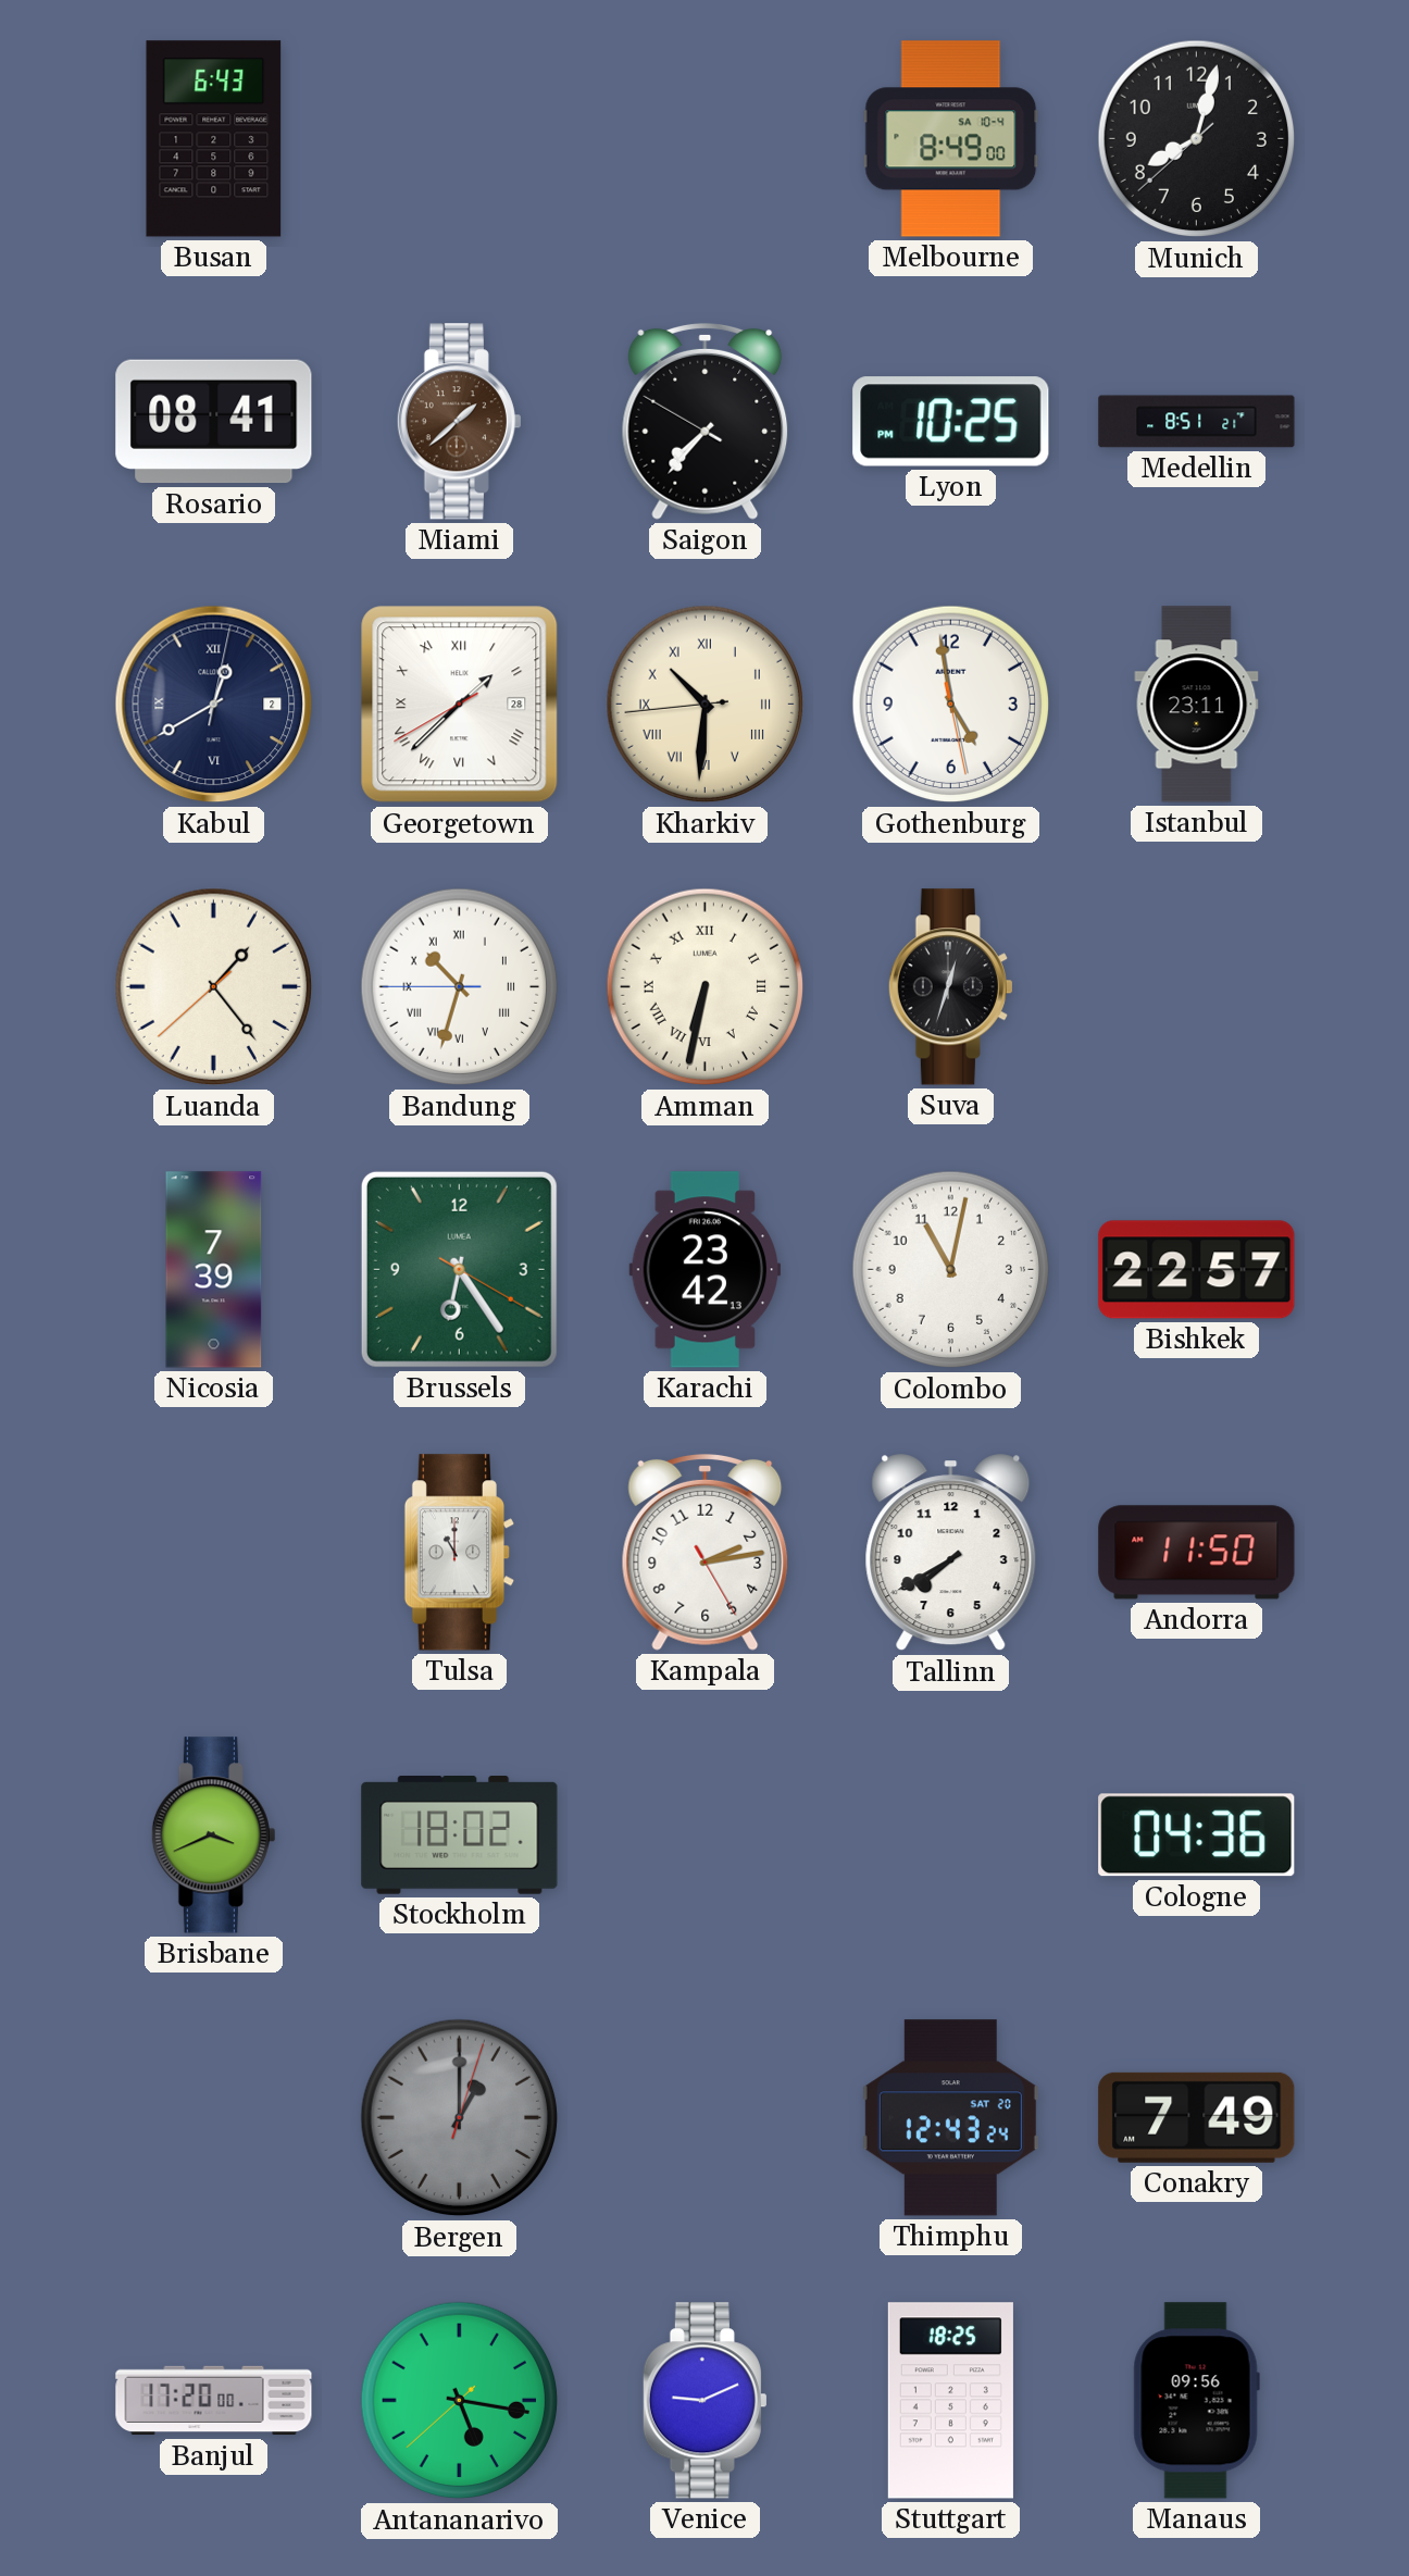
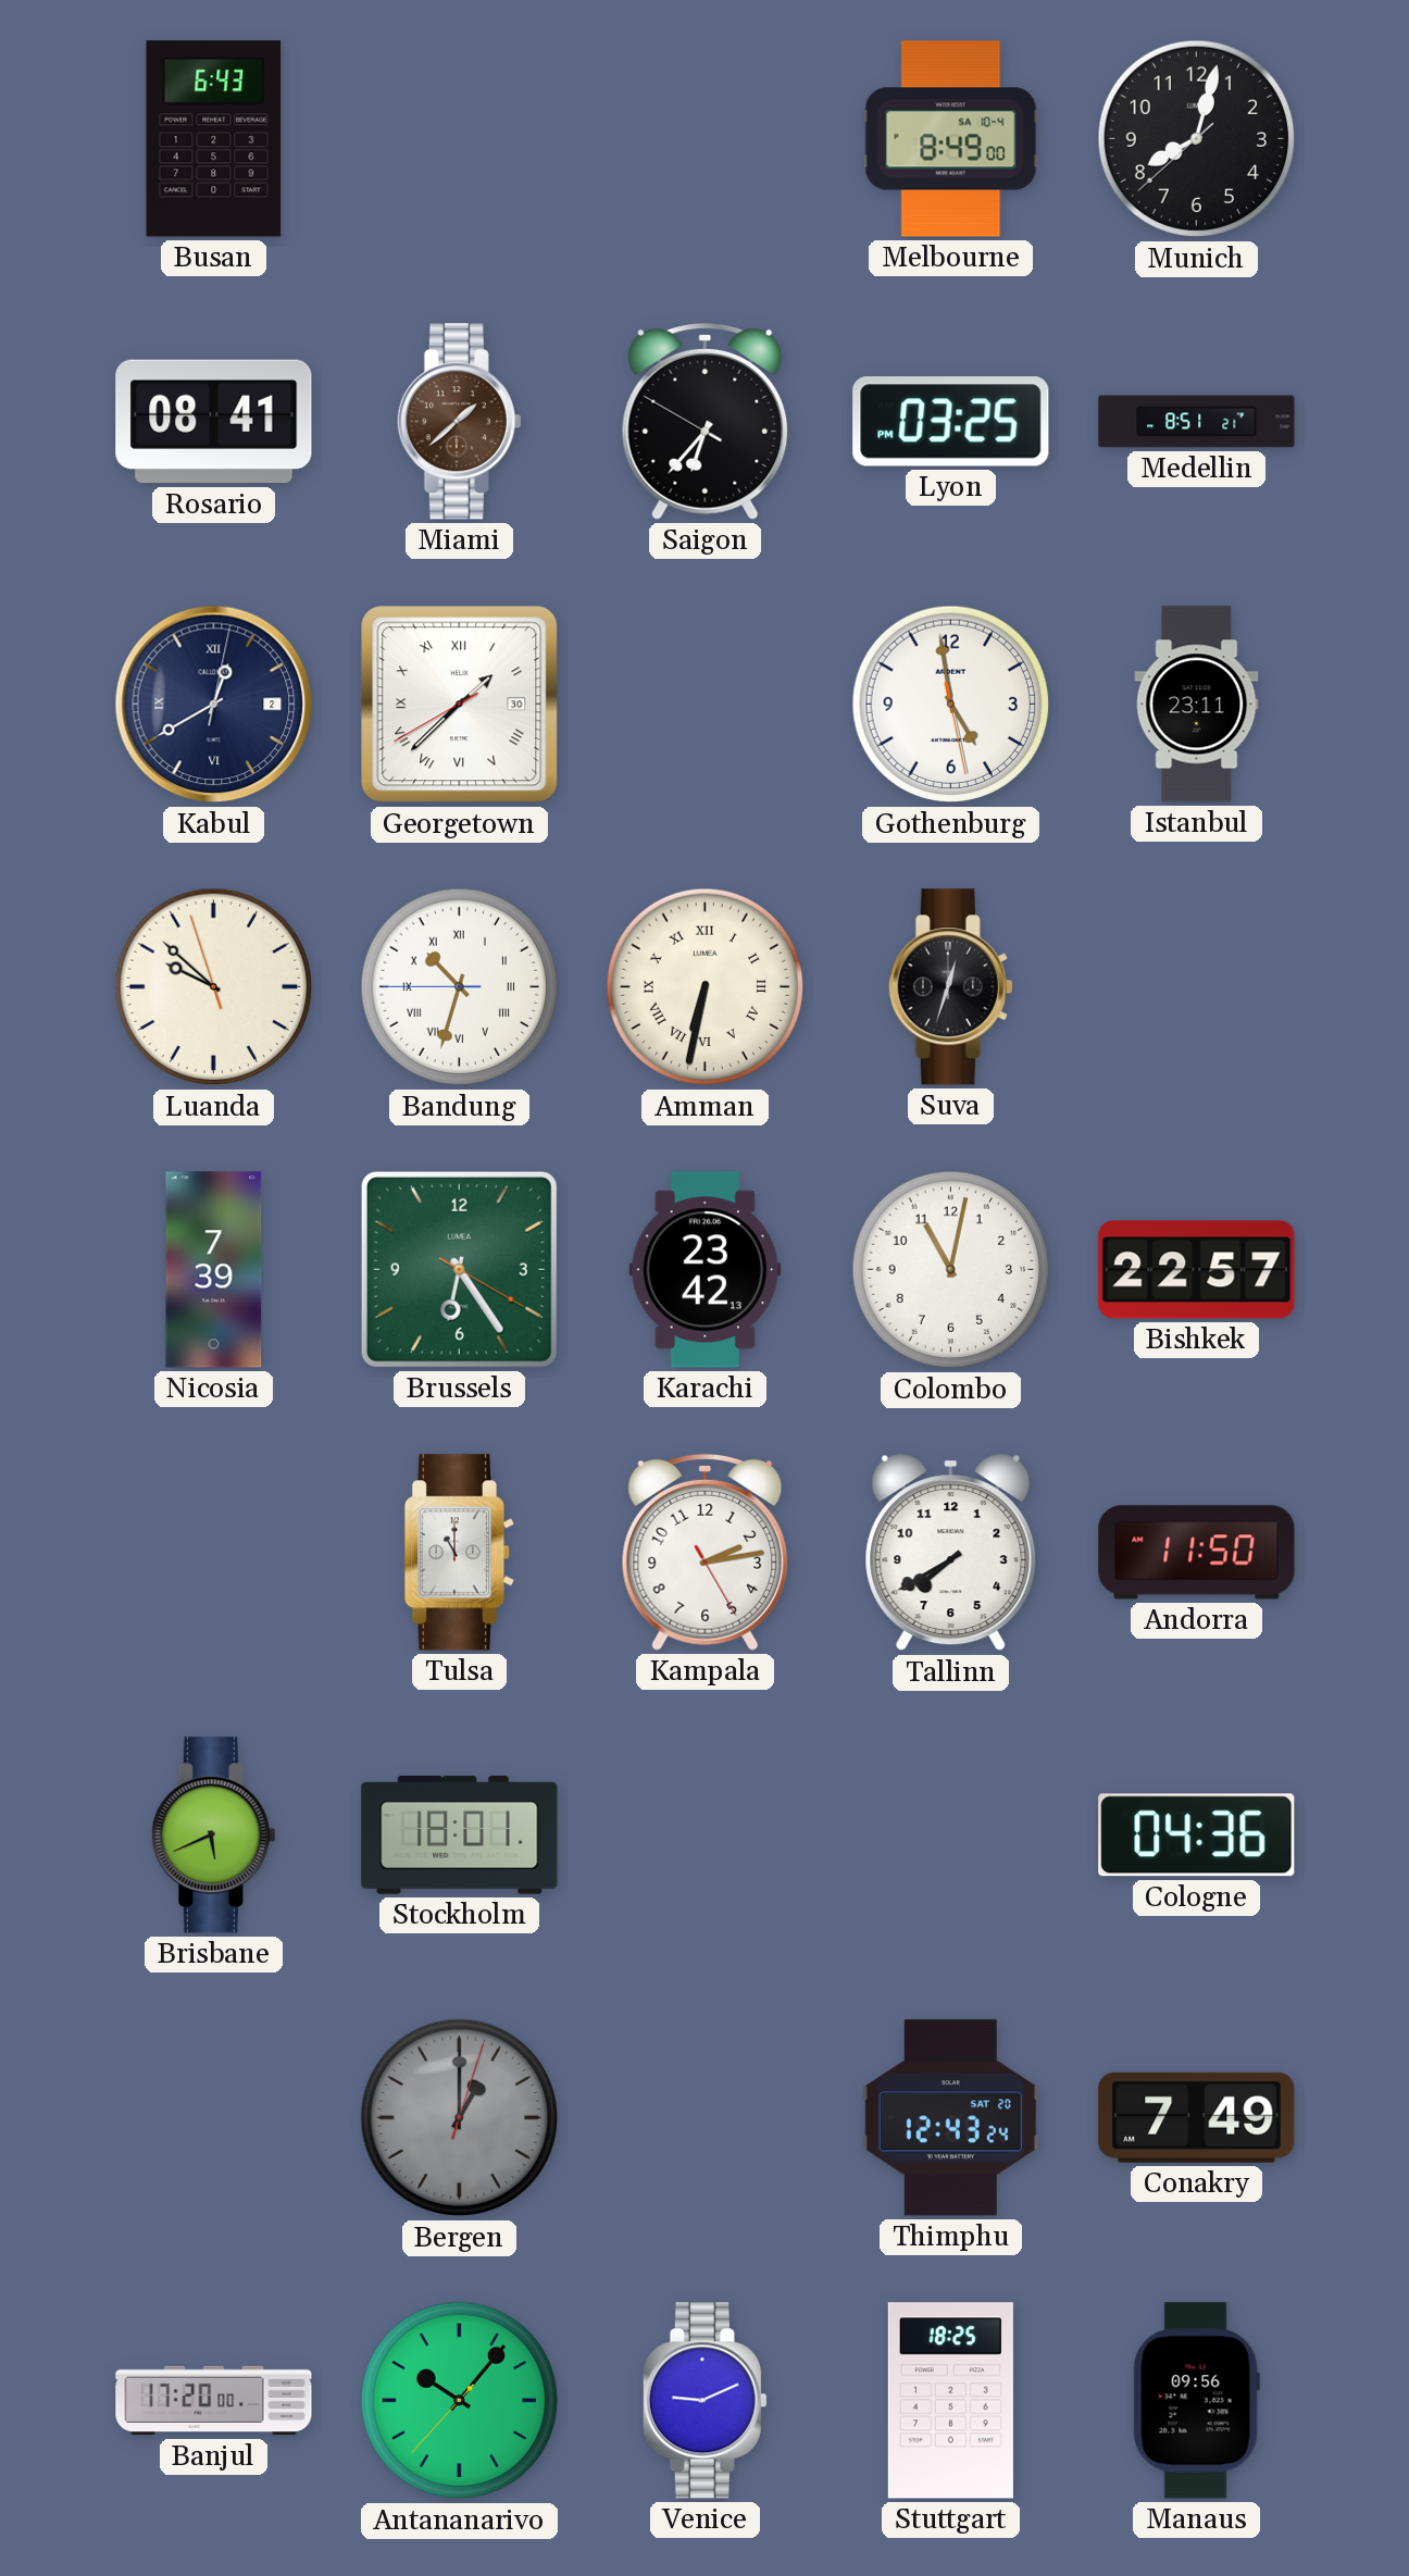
Saigon: 7:36 -> 6:36 (706, 421)
Lyon: 10:25 -> 03:25 (951, 422)
Georgetown date: 28 -> 30 (460, 705)
Kharkiv: 10:30 -> none (706, 705)
Luanda: 1:23 -> 9:51 (214, 987)
Brisbane: 3:41 -> 5:41 (213, 1835)
Stockholm: 18:02 -> 18:01 (460, 1835)
Antananarivo: 5:16 -> 10:06 (460, 2401)
